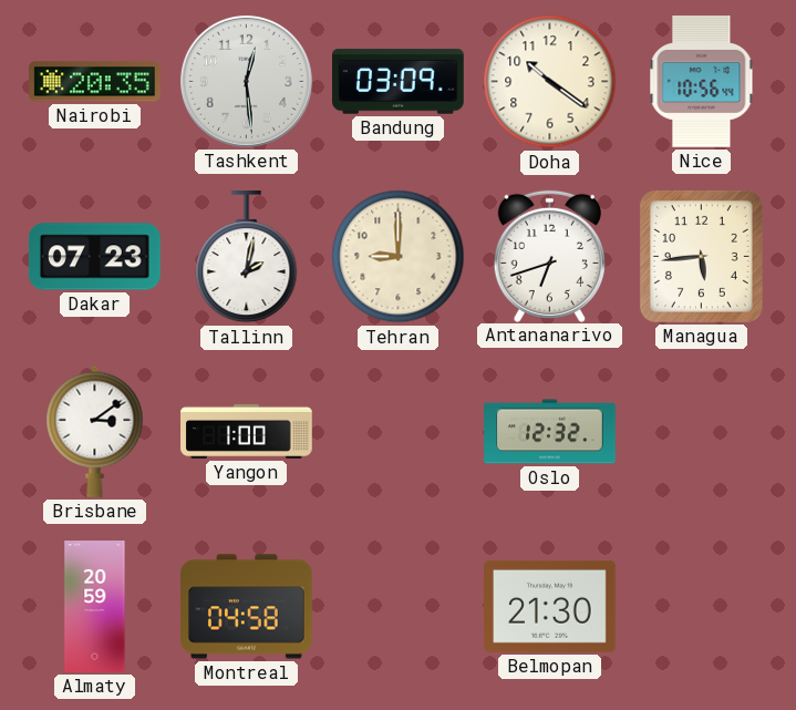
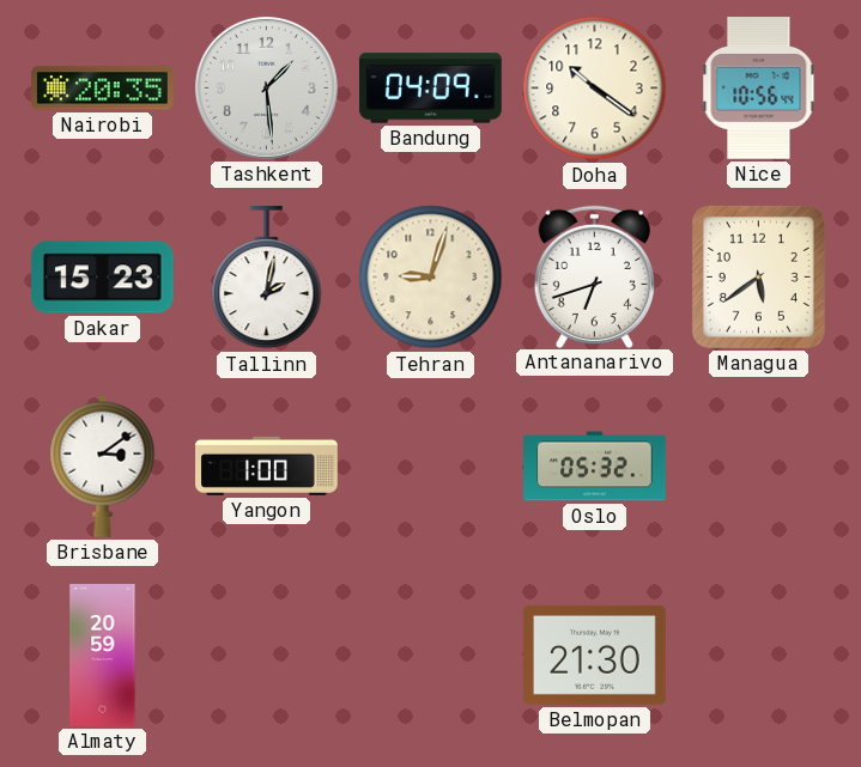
Tashkent: 12:29 -> 1:29 (266, 87)
Bandung: 03:09 -> 04:09 (431, 89)
Dakar: 07:23 -> 15:23 (102, 278)
Tehran: 9:00 -> 9:03 (431, 278)
Managua: 5:44 -> 5:39 (758, 276)
Oslo: 12:32 -> 05:32 (595, 467)
Montreal: 04:58 -> none (247, 607)
